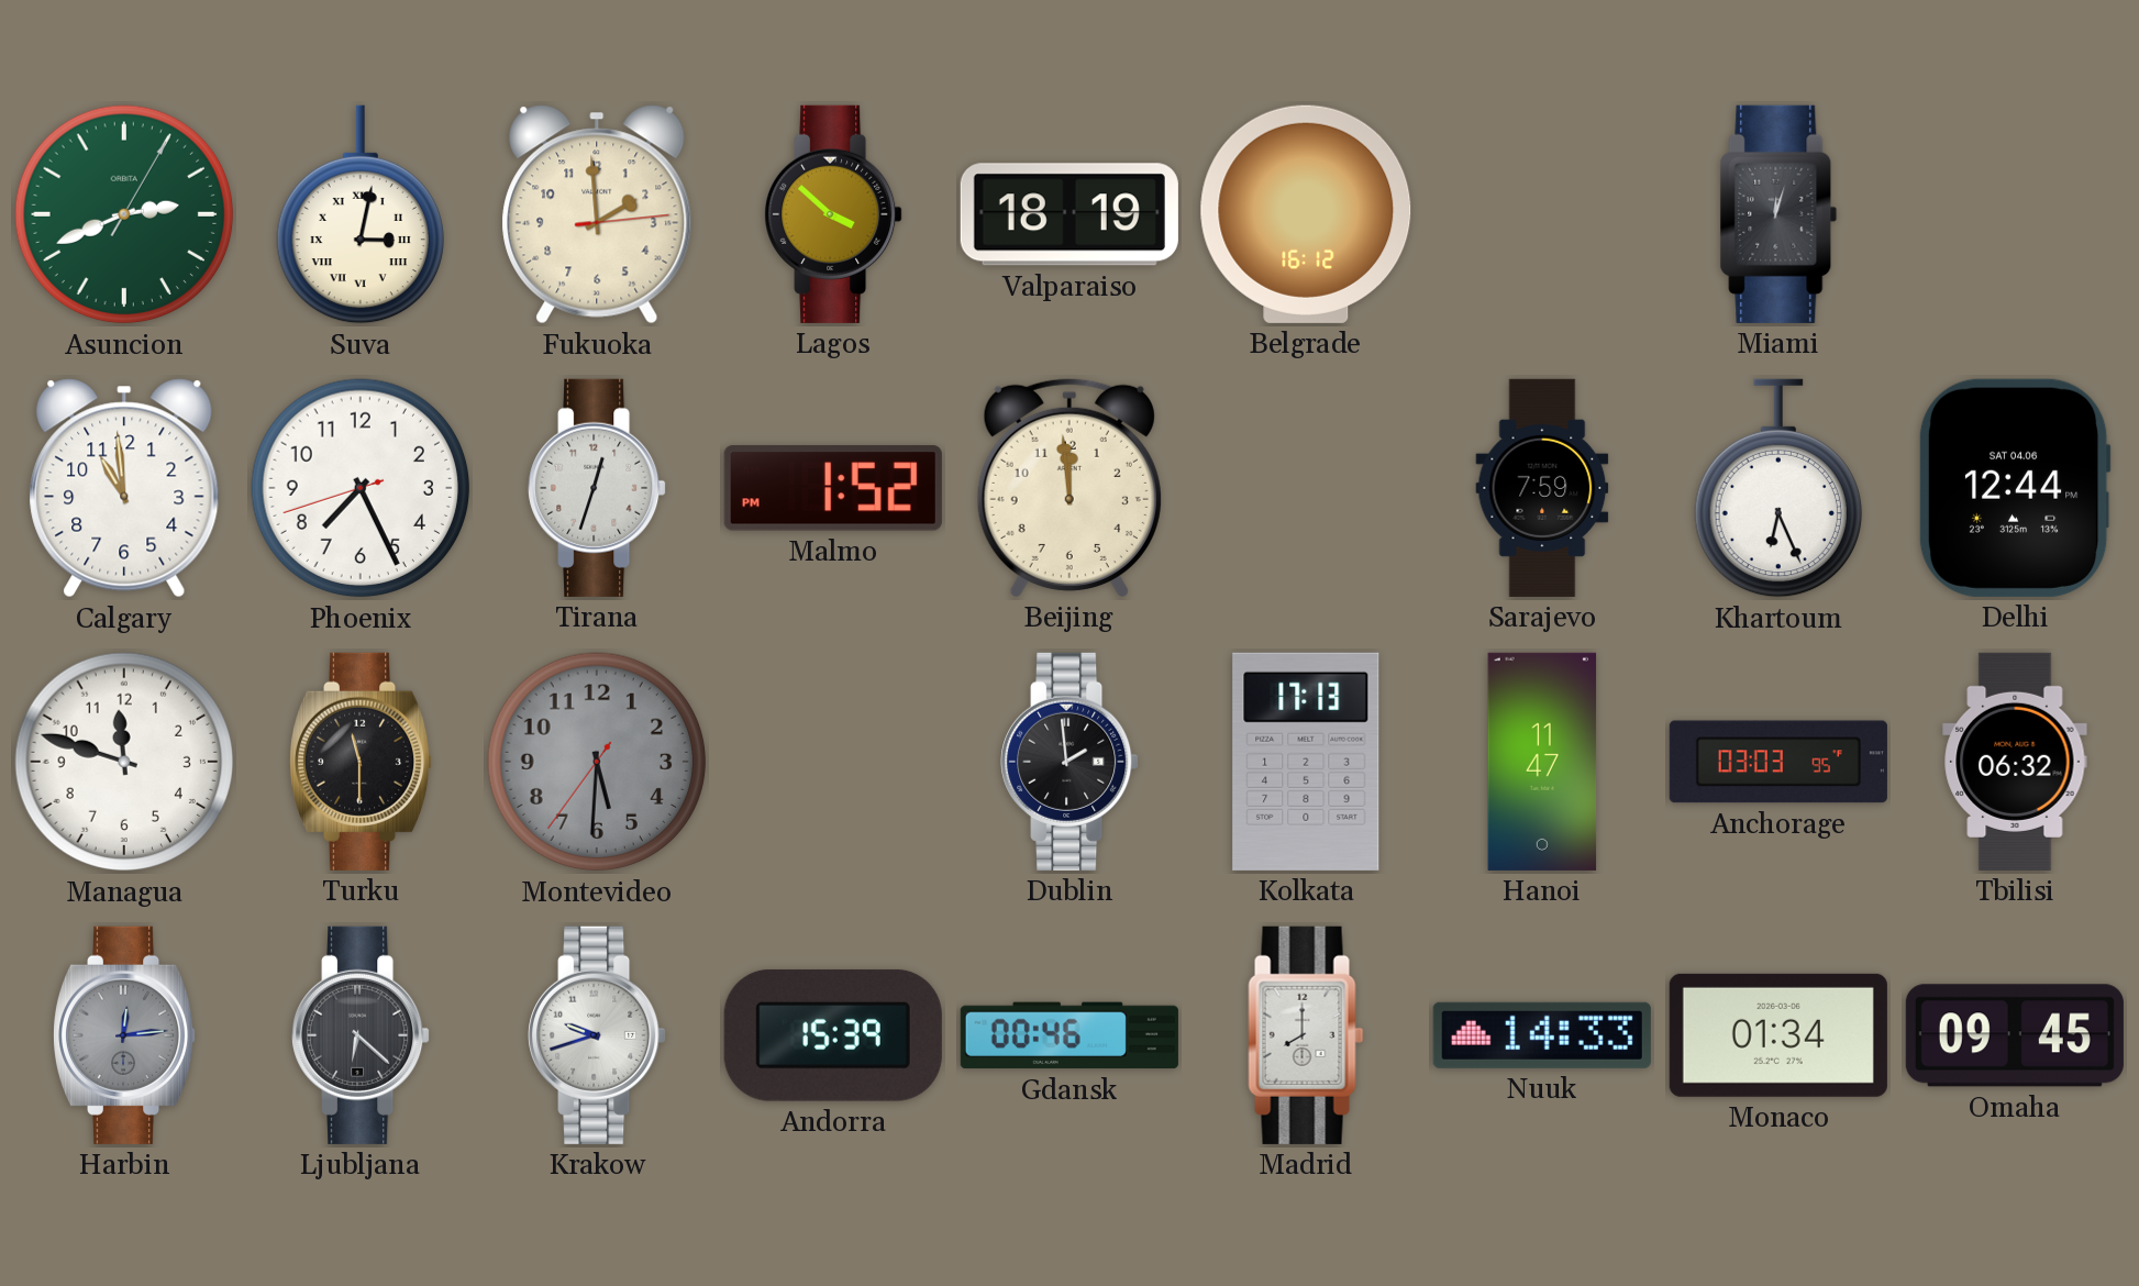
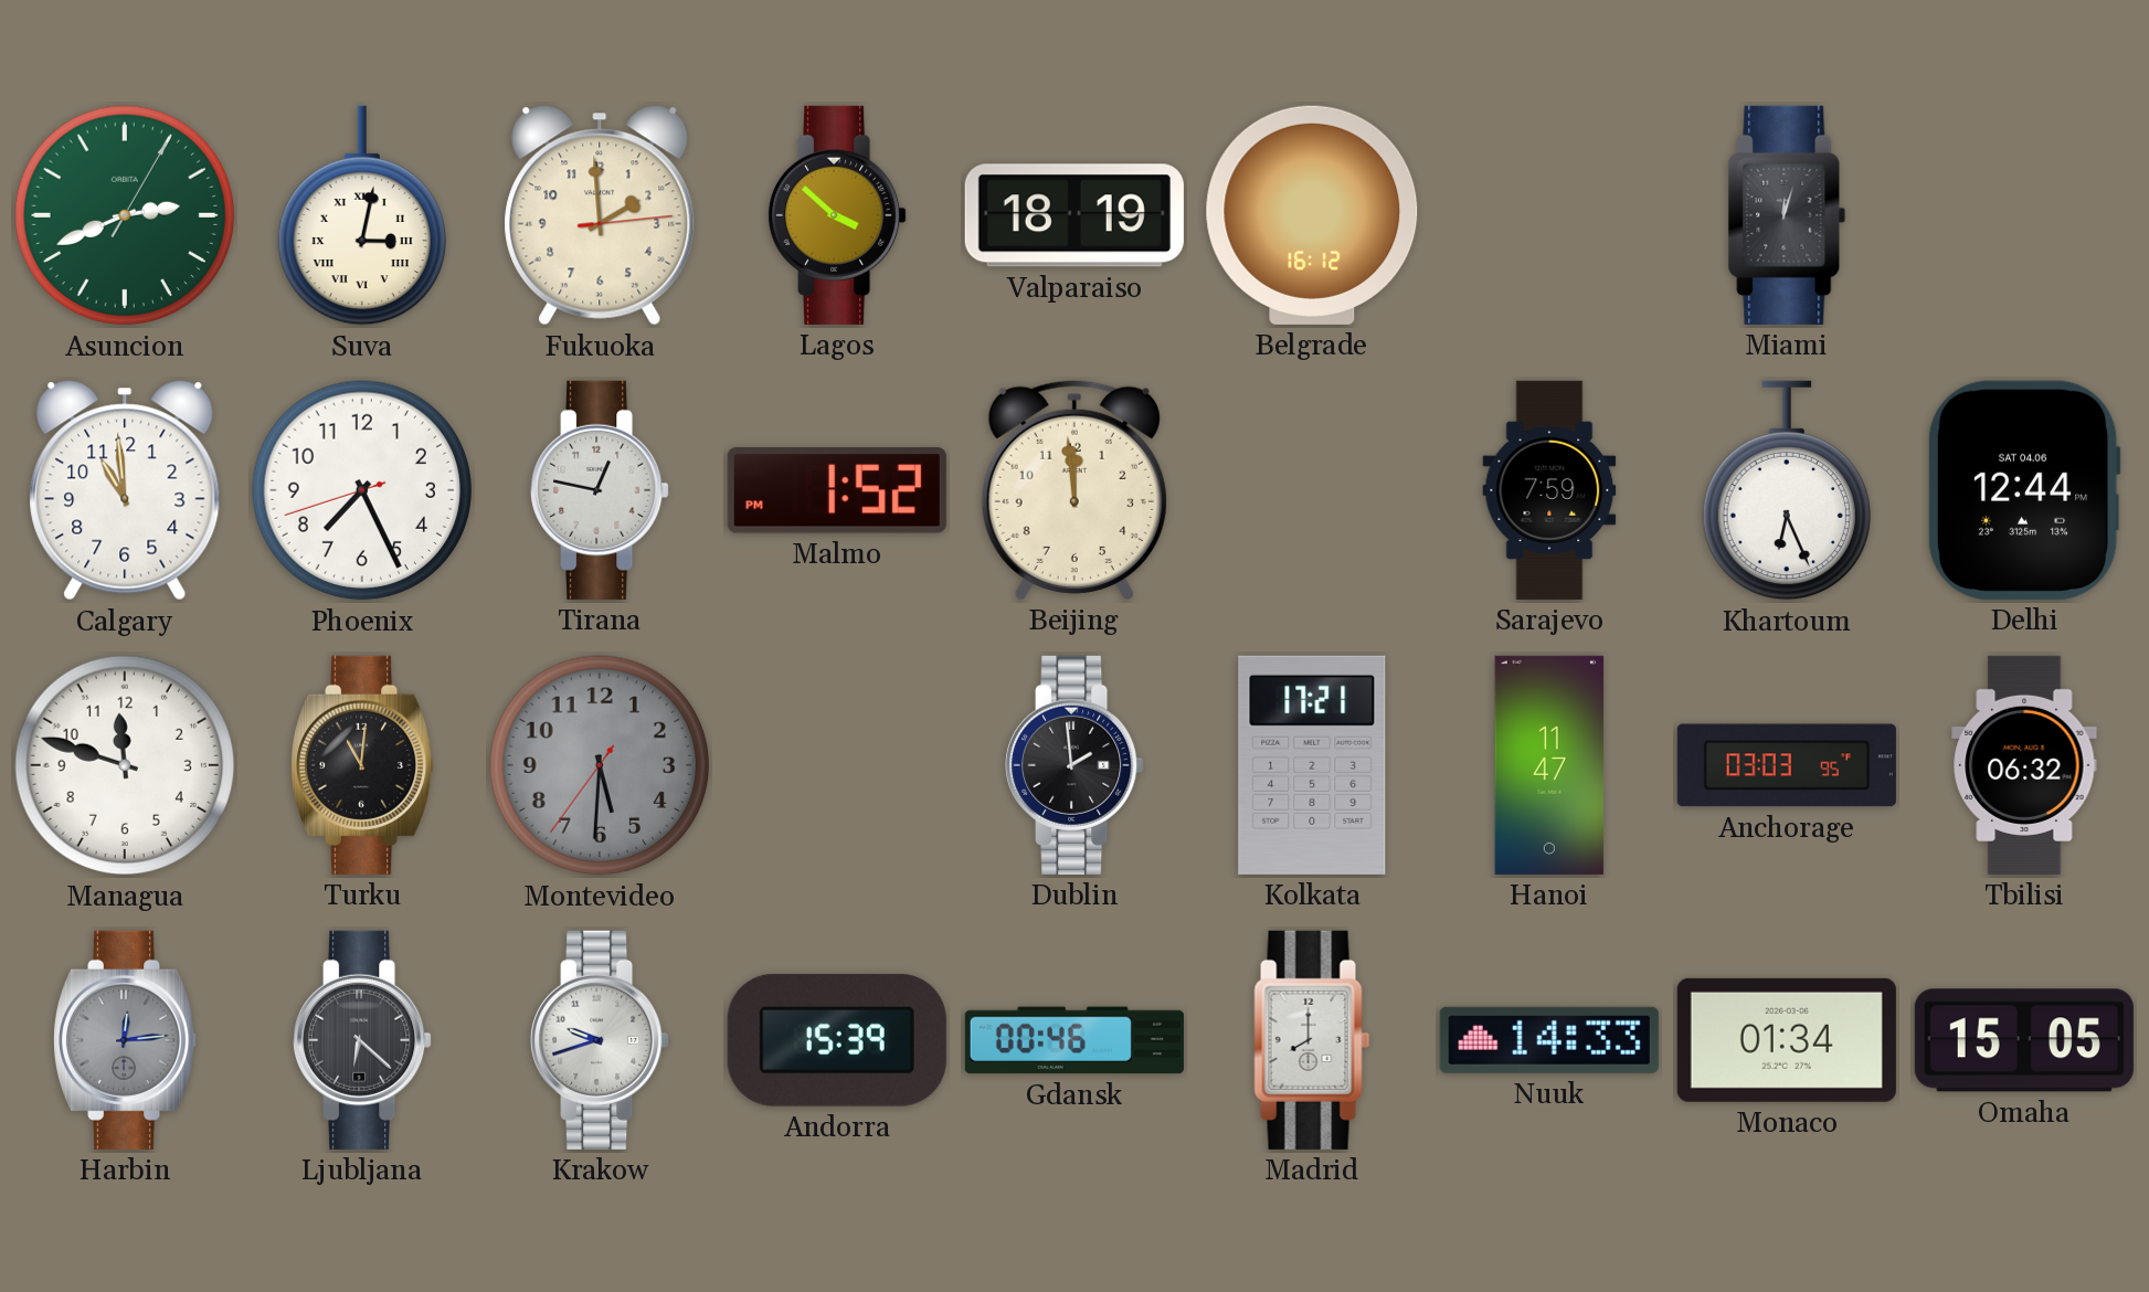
Tirana: 12:33 -> 12:47 (600, 490)
Turku: 11:30 -> 11:01 (362, 765)
Kolkata: 17:13 -> 17:21 (1312, 765)
Omaha: 09:45 -> 15:05 (2024, 1040)
